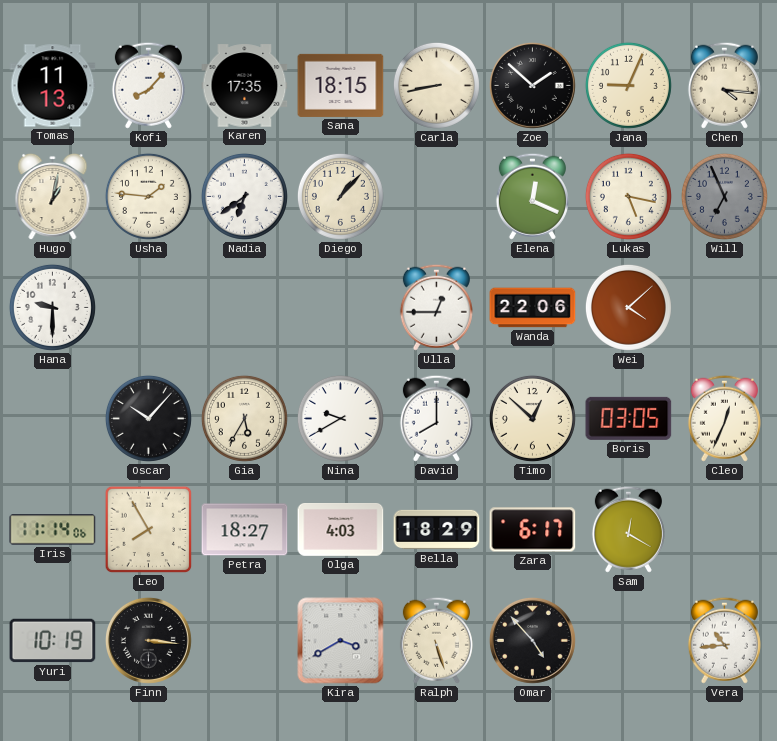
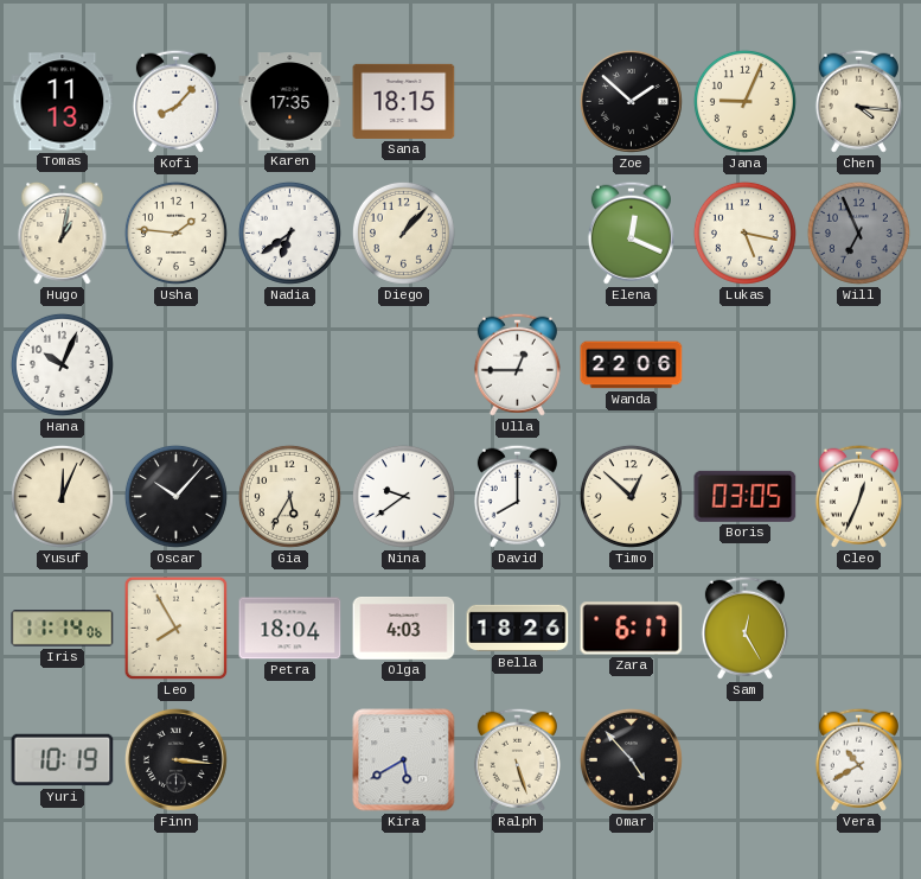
Carla: 8:43 -> none (436, 85)
Hana: 9:30 -> 10:04 (62, 364)
Wei: 4:08 -> none (628, 307)
Yusuf: none -> 12:04 (62, 496)
Nina: 9:40 -> 9:39 (403, 496)
Petra: 18:27 -> 18:04 (290, 629)
Bella: 18:29 -> 18:26 (518, 629)
Sam: 12:20 -> 12:25 (744, 628)
Kira: 3:40 -> 5:40 (404, 760)
Vera: 10:44 -> 10:40 (858, 759)
